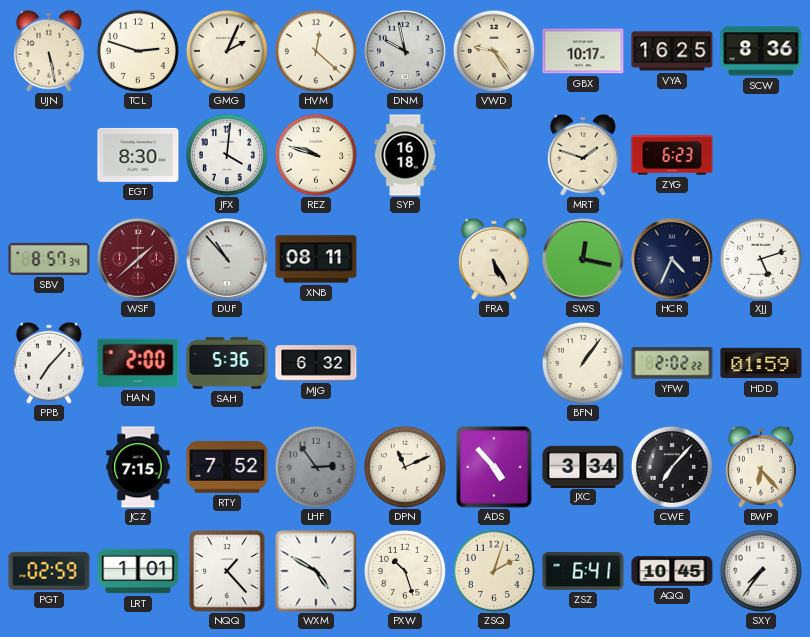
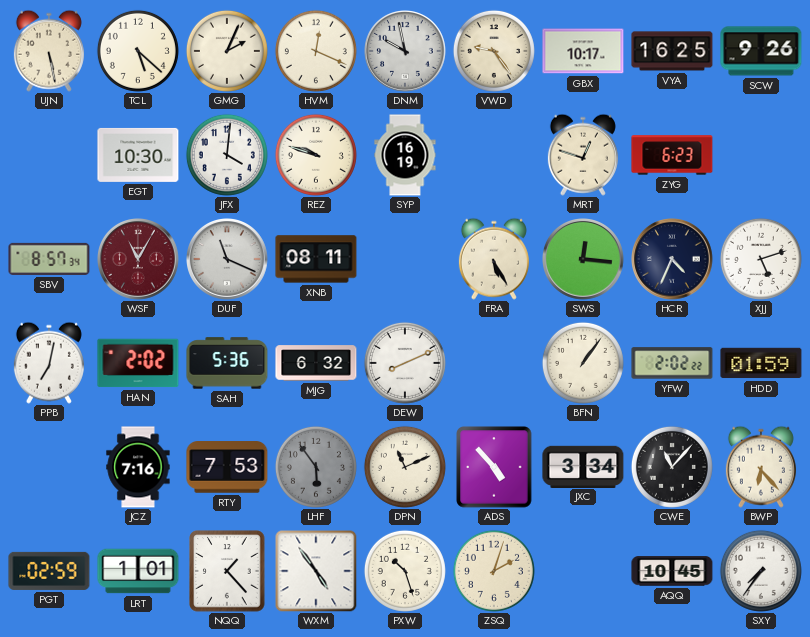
TCL: 2:48 -> 5:22 (138, 51)
HVM: 12:22 -> 12:19 (316, 51)
SCW: 8:36 -> 9:26 (761, 51)
EGT: 8:30 -> 10:30 (138, 155)
SYP: 16:18 -> 16:19 (405, 155)
MRT: 1:48 -> 12:48 (583, 155)
WSF: 1:38 -> 11:05 (139, 260)
DUF: 10:53 -> 11:19 (228, 260)
SWS: 12:17 -> 12:16 (584, 260)
PPB: 7:07 -> 7:02 (49, 363)
HAN: 2:00 -> 2:02 (138, 363)
DEW: none -> 8:11 (405, 363)
JCZ: 7:15 -> 7:16 (138, 467)
RTY: 7:52 -> 7:53 (227, 467)
LHF: 2:54 -> 5:54 (316, 467)
CWE: 7:07 -> 11:07 (672, 467)
WXM: 4:50 -> 4:54 (316, 571)
ZSZ: 6:41 -> none (583, 571)
